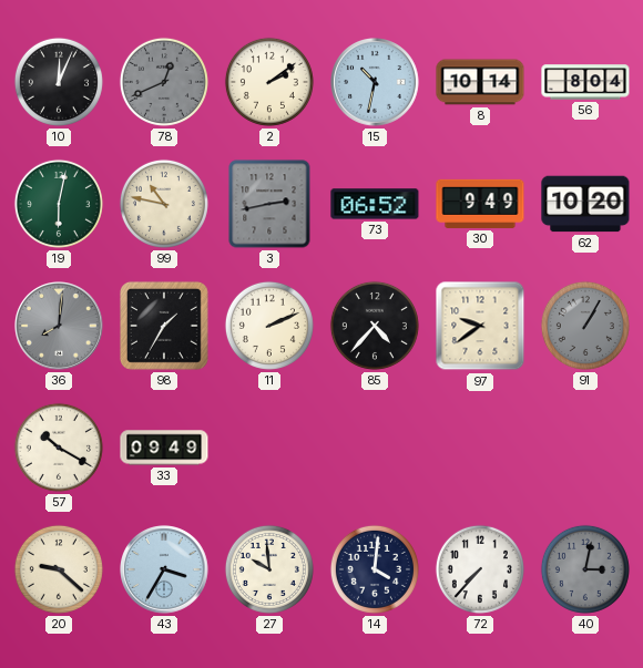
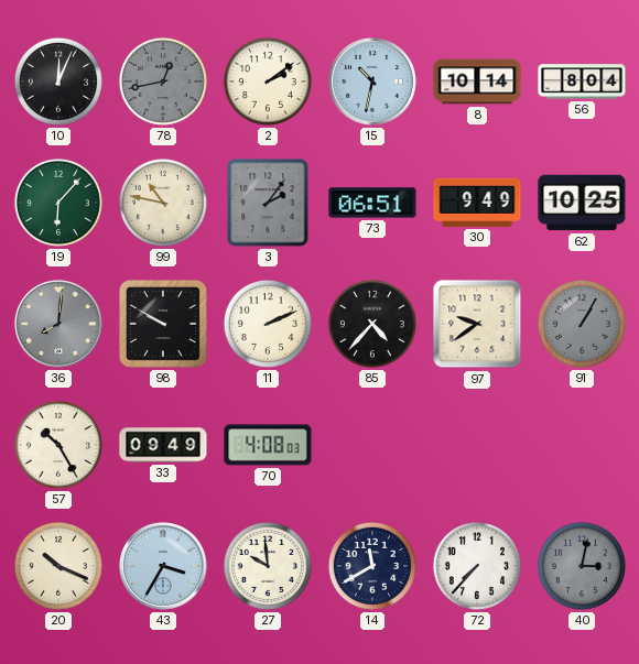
78: 12:41 -> 12:43 (163, 81)
19: 6:02 -> 6:07 (58, 203)
3: 2:43 -> 2:06 (268, 203)
73: 06:52 -> 06:51 (372, 203)
62: 10:20 -> 10:25 (582, 203)
98: 1:35 -> 9:50 (163, 324)
57: 10:20 -> 10:25 (58, 445)
70: none -> 4:08 (268, 445)
20: 9:22 -> 10:19 (58, 566)
14: 4:01 -> 11:40 (372, 566)
